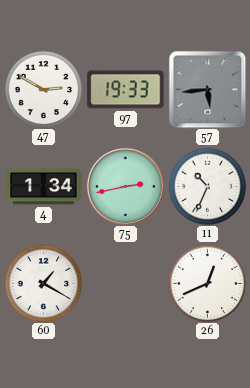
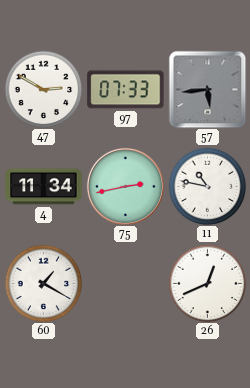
97: 19:33 -> 07:33 (126, 90)
4: 1:34 -> 11:34 (44, 187)
11: 10:34 -> 10:47 (207, 186)
